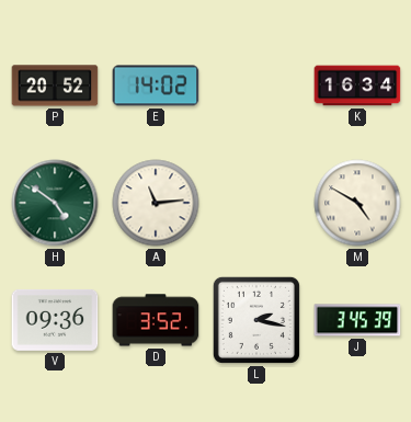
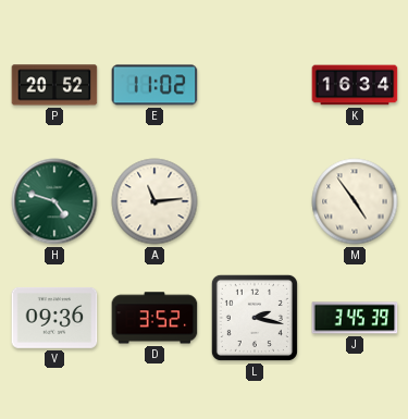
E: 14:02 -> 11:02 (154, 85)
H: 4:51 -> 4:48 (54, 201)
M: 4:50 -> 4:54 (355, 201)
